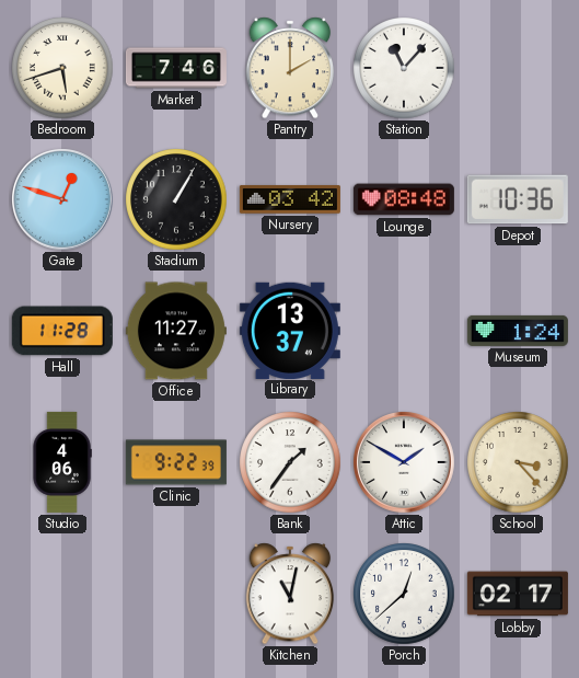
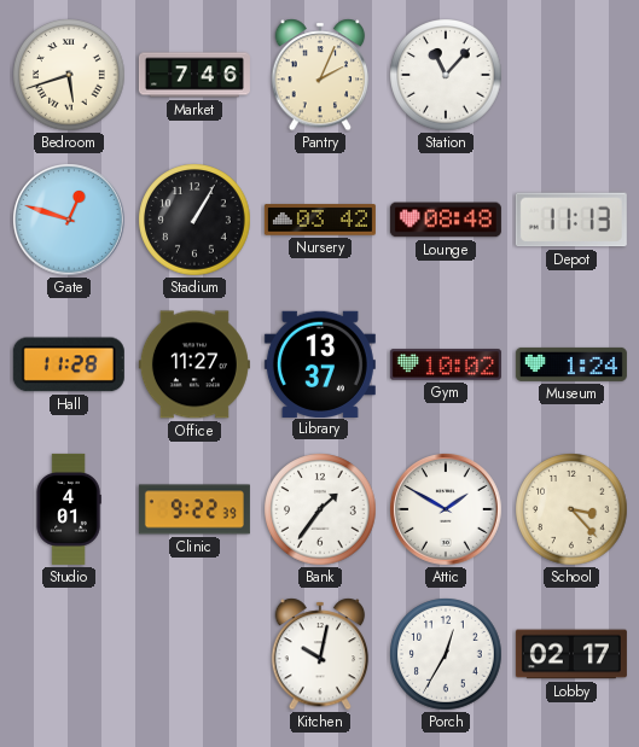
Pantry: 2:00 -> 2:04 (320, 75)
Depot: 10:36 -> 11:13 (571, 220)
Gym: none -> 10:02 (446, 364)
Studio: 4:06 -> 4:01 (69, 509)
Kitchen: 11:02 -> 10:02 (320, 654)
Porch: 12:38 -> 12:35 (446, 654)
